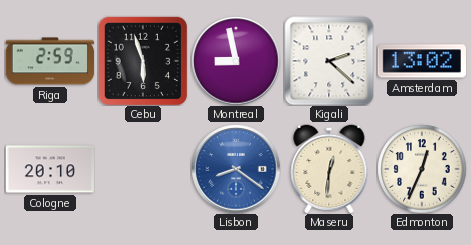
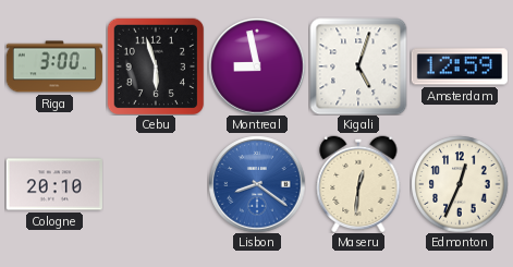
Riga: 2:59 -> 3:00 (54, 66)
Kigali: 2:22 -> 5:03 (358, 66)
Amsterdam: 13:02 -> 12:59 (460, 66)
